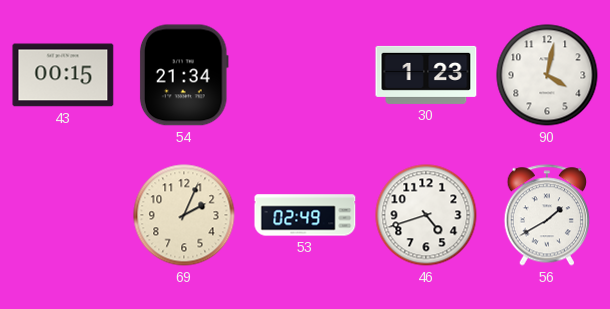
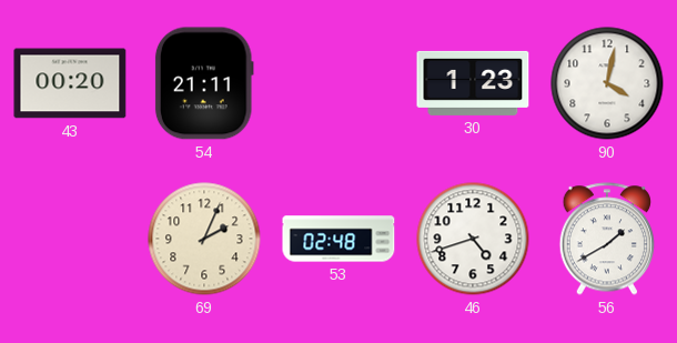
43: 00:15 -> 00:20 (70, 83)
54: 21:34 -> 21:11 (204, 83)
53: 02:49 -> 02:48 (338, 239)
